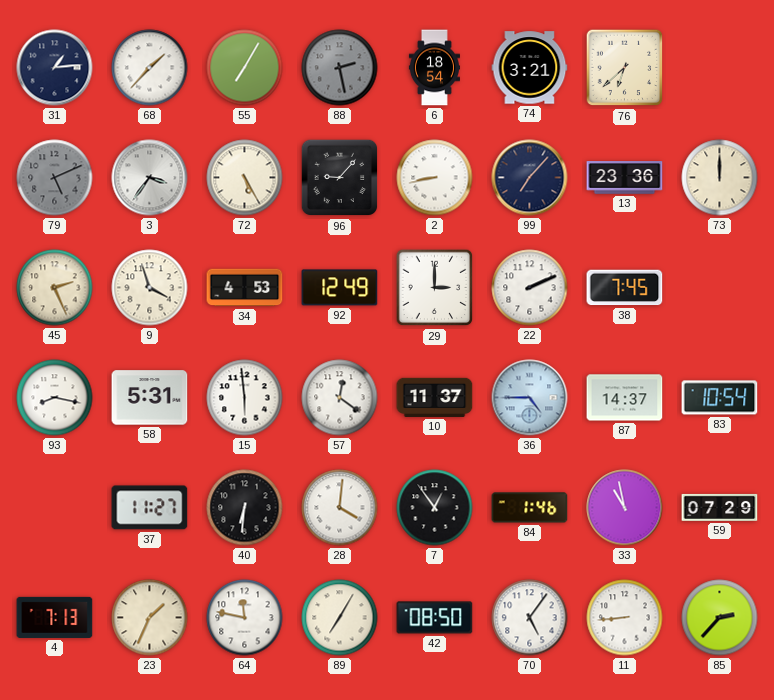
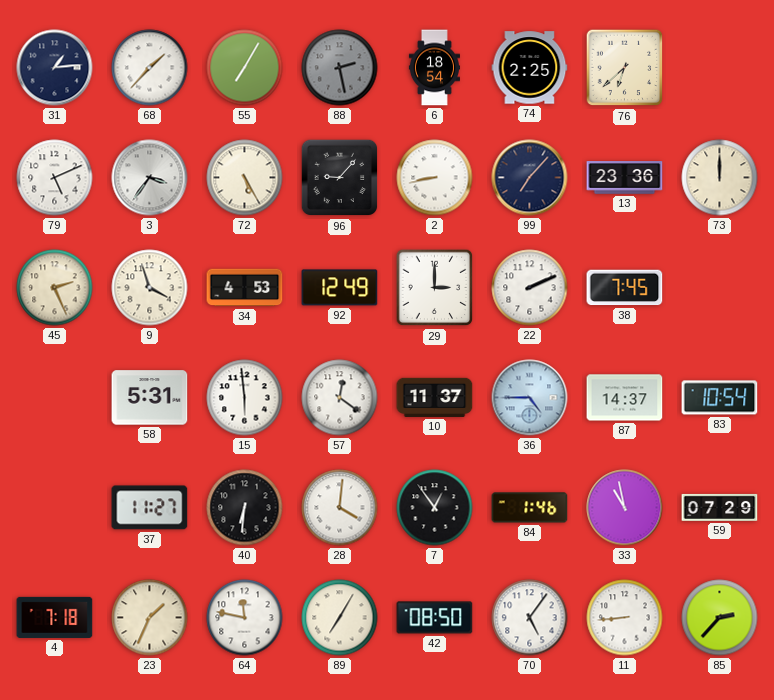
74: 3:21 -> 2:25 (530, 68)
79 dial: grey -> white (55, 178)
93: 8:17 -> none (55, 398)
4: 7:13 -> 7:18 (55, 617)
